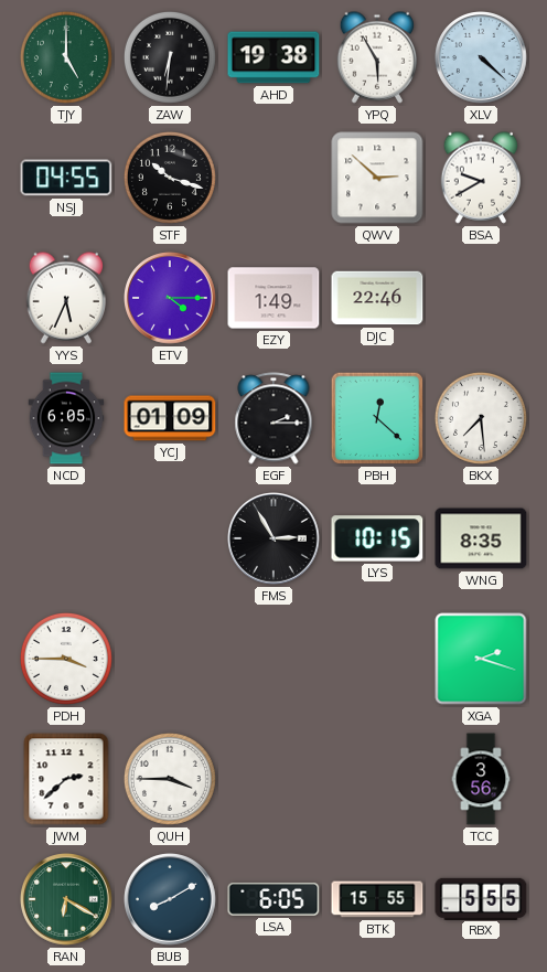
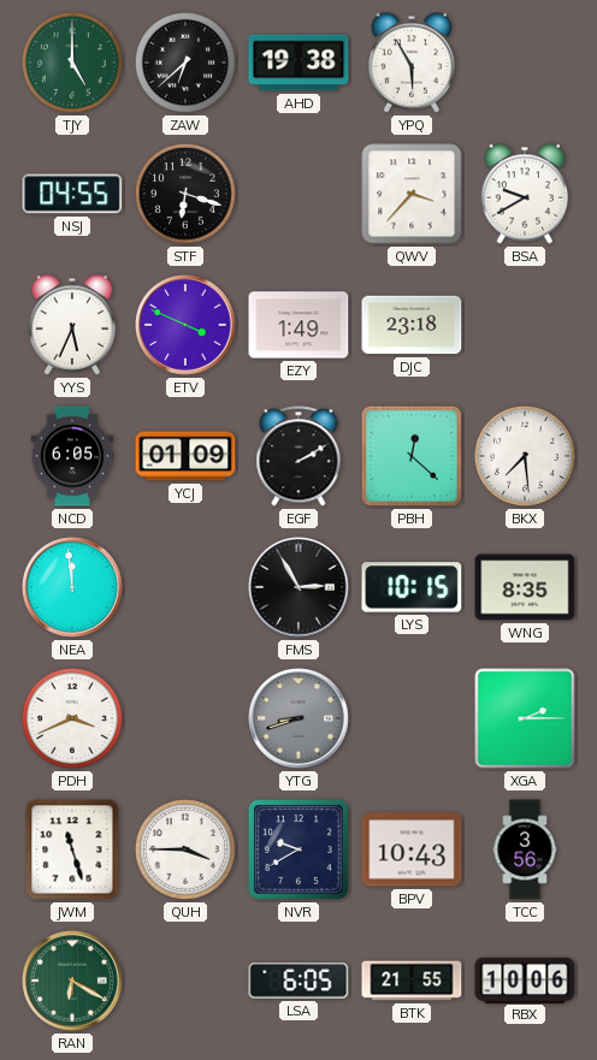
ZAW: 6:31 -> 6:38 (185, 63)
XLV: 4:22 -> none (481, 57)
STF: 10:18 -> 6:18 (185, 194)
QWV: 2:52 -> 3:37 (412, 194)
ETV: 4:15 -> 3:49 (185, 325)
DJC: 22:46 -> 23:18 (412, 325)
EGF: 2:15 -> 2:10 (298, 456)
NEA: none -> 11:59 (72, 587)
PDH: 3:45 -> 3:41 (72, 718)
YTG: none -> 8:42 (298, 718)
XGA: 2:18 -> 2:15 (525, 718)
JWM: 2:38 -> 11:27 (72, 849)
NVR: none -> 9:40 (298, 849)
BPV: none -> 10:43 (412, 849)
BUB: 8:10 -> none (170, 899)
BTK: 15:55 -> 21:55 (412, 981)
RBX: 5:55 -> 10:06 (525, 979)
